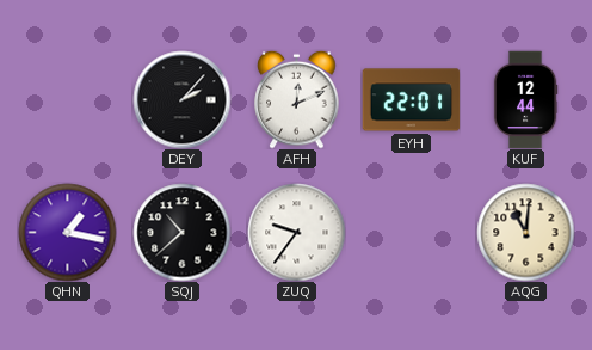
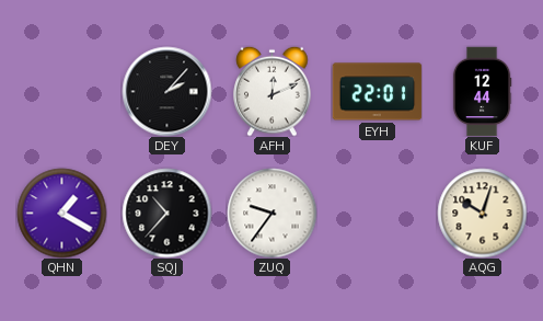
QHN: 1:17 -> 1:20 (61, 213)
SQJ: 10:38 -> 10:37 (166, 213)
AQG: 11:01 -> 10:03 (482, 213)
